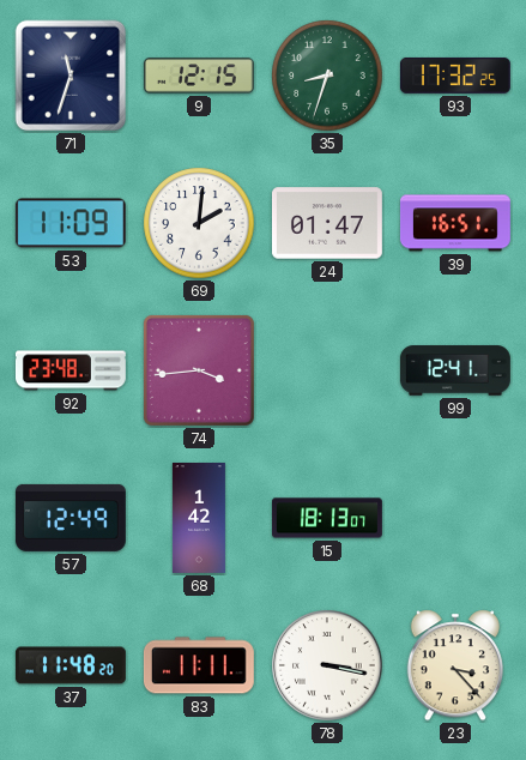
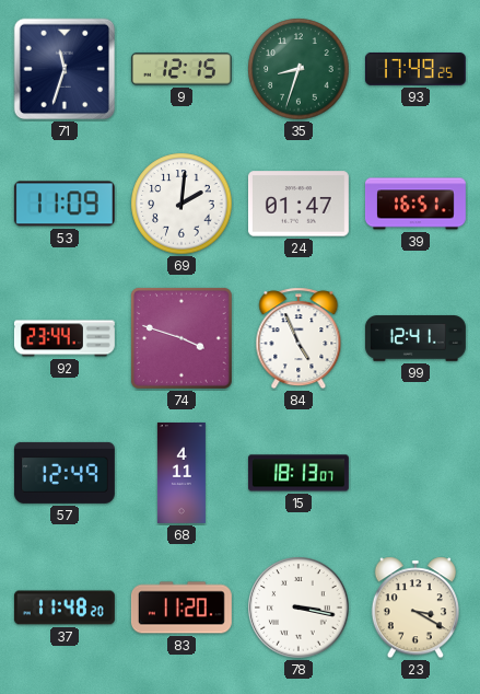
93: 17:32 -> 17:49 (415, 69)
92: 23:48 -> 23:44 (65, 338)
74: 3:44 -> 3:48 (182, 338)
84: none -> 4:56 (298, 338)
68: 1:42 -> 4:11 (182, 474)
83: 11:11 -> 11:20 (182, 608)
23: 3:23 -> 3:20 (415, 608)
